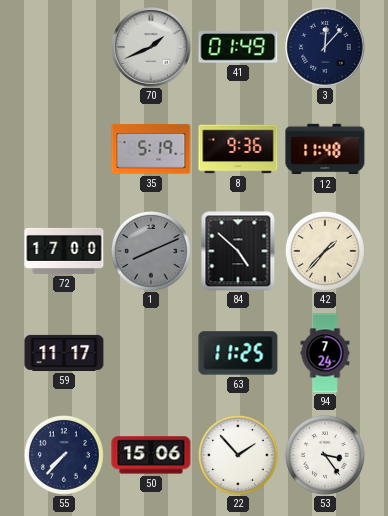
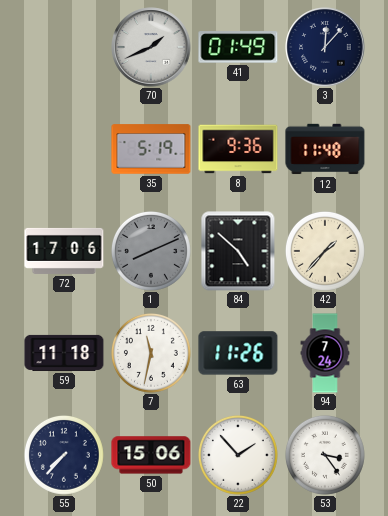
72: 17:00 -> 17:06 (64, 251)
59: 11:17 -> 11:18 (64, 353)
7: none -> 11:32 (151, 353)
63: 11:25 -> 11:26 (238, 353)
